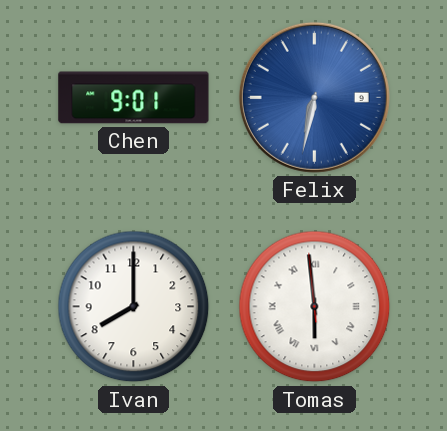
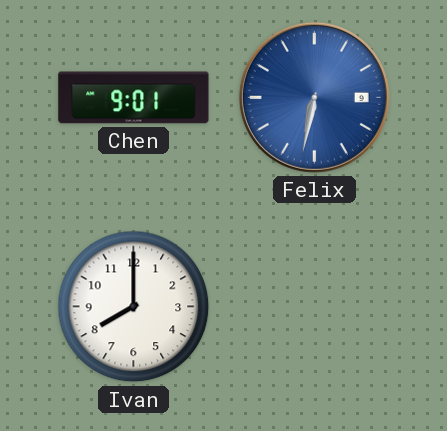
Tomas: 5:58 -> none (315, 307)
